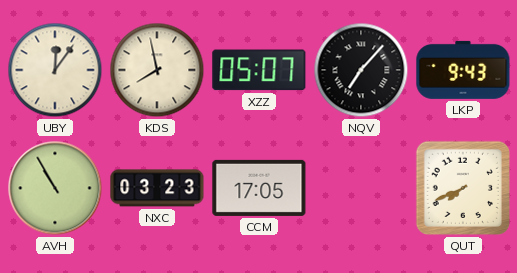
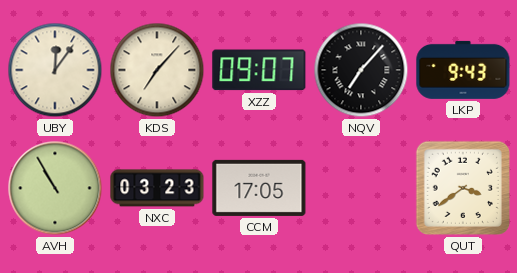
KDS: 7:58 -> 7:07 (157, 70)
XZZ: 05:07 -> 09:07 (259, 70)
QUT: 7:41 -> 3:39 (463, 188)
